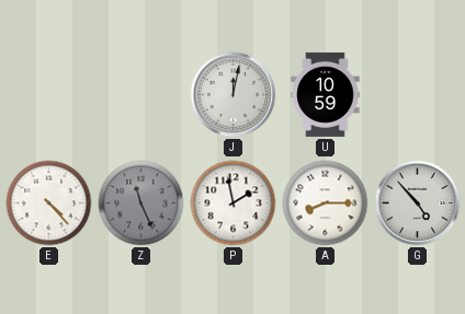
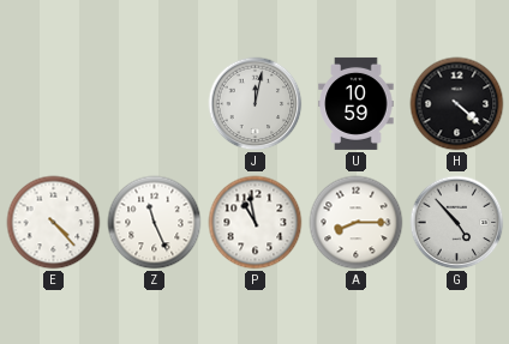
H: none -> 4:22 (457, 104)
Z dial: grey -> white (155, 223)
P: 1:58 -> 10:58 (256, 223)
